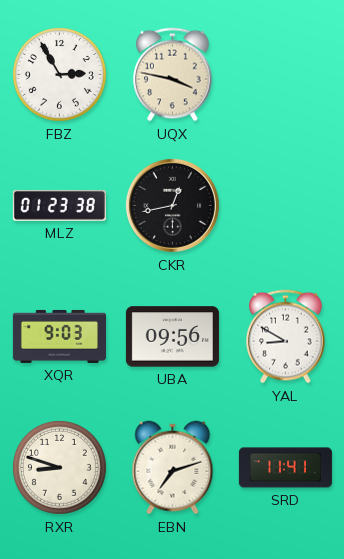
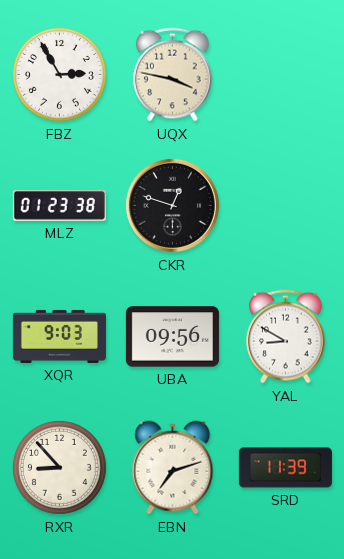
CKR: 12:43 -> 12:48 (172, 205)
RXR: 8:48 -> 8:53 (59, 467)
SRD: 11:41 -> 11:39 (285, 468)
